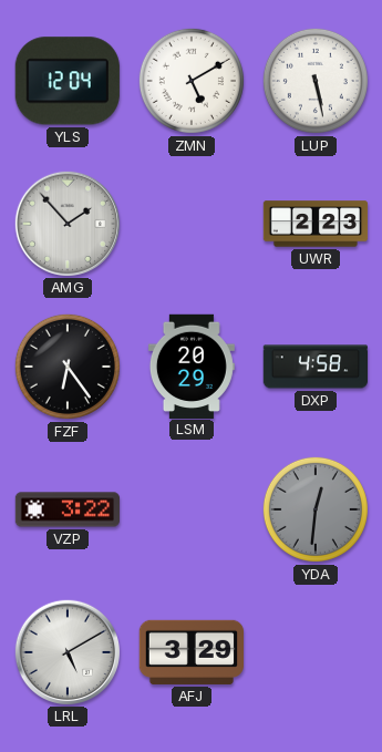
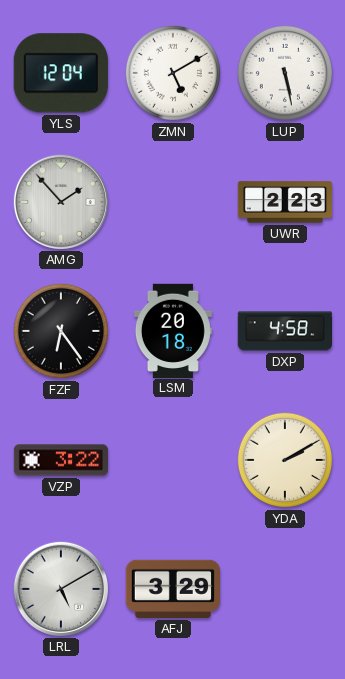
LSM: 20:29 -> 20:18 (173, 330)
YDA: 12:31 -> 2:10 (285, 460)
YDA dial: grey -> cream (285, 460)
